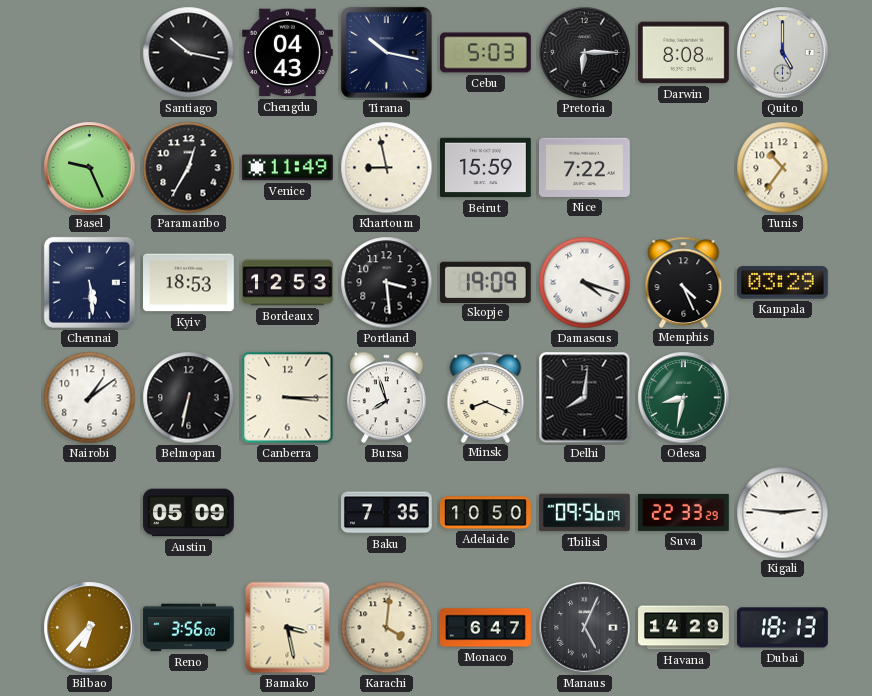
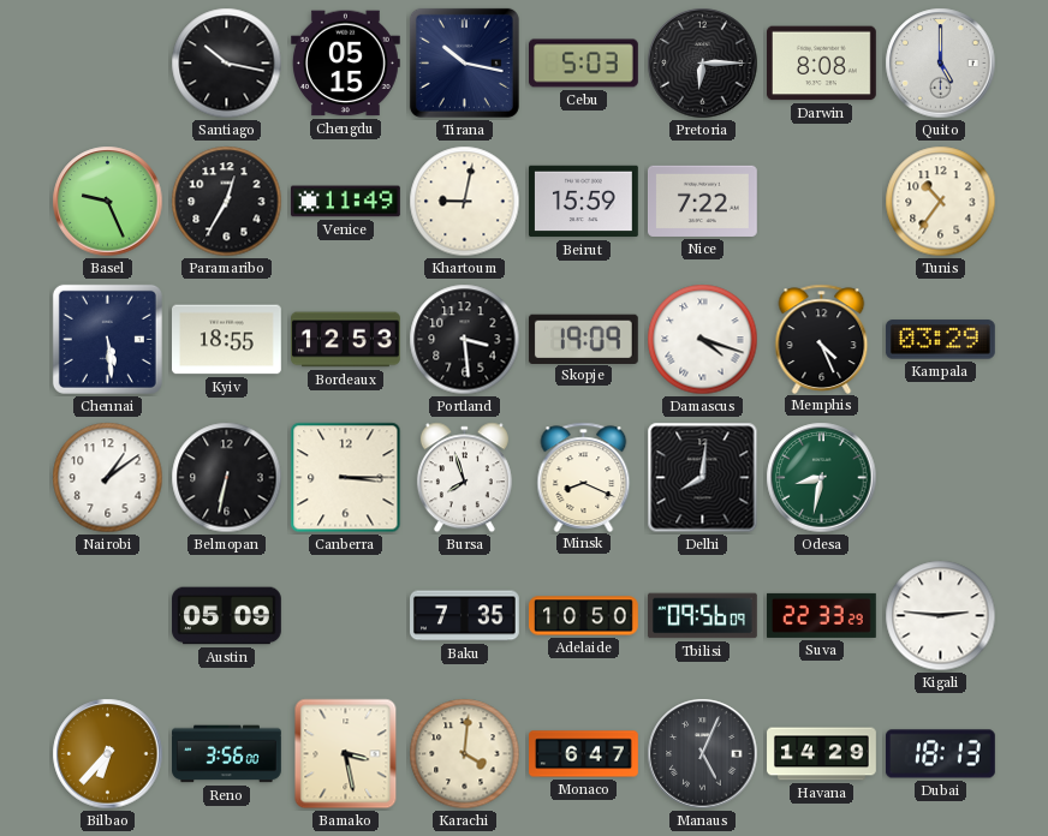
Chengdu: 04:43 -> 05:15 (346, 64)
Khartoum: 8:58 -> 9:02 (465, 202)
Kyiv: 18:53 -> 18:55 (227, 340)
